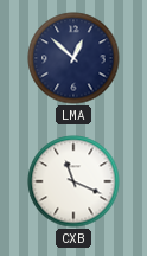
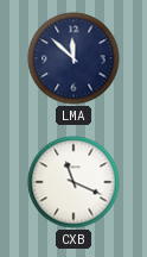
LMA: 12:52 -> 11:52 (73, 58)
